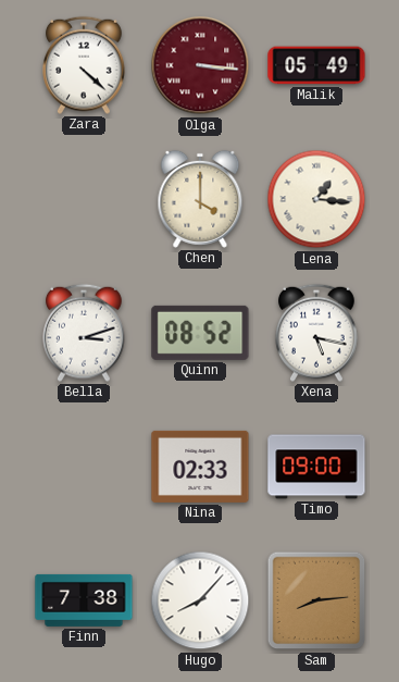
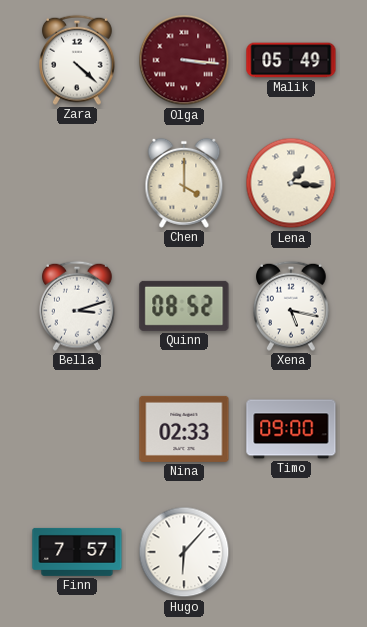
Finn: 7:38 -> 7:57 (77, 552)
Hugo: 8:07 -> 6:07 (184, 552)
Sam: 8:14 -> none (316, 600)
